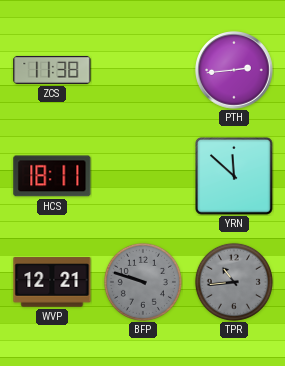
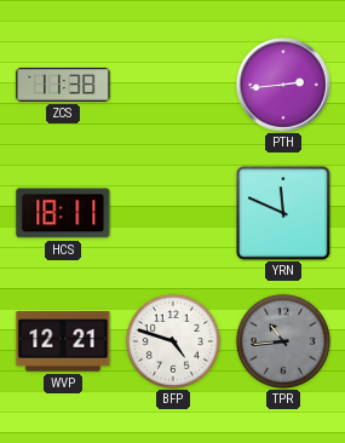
YRN: 11:52 -> 11:49 (284, 214)
BFP: 9:48 -> 4:48 (173, 341)
BFP dial: grey -> white (173, 341)
